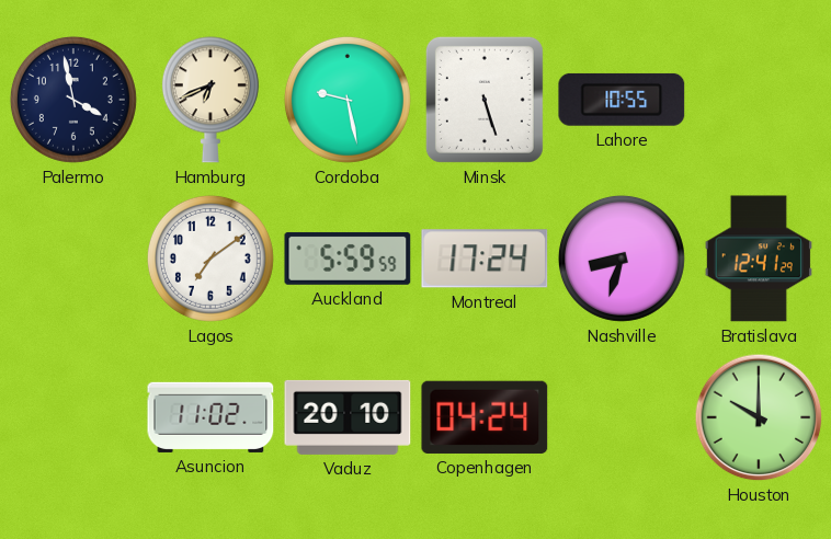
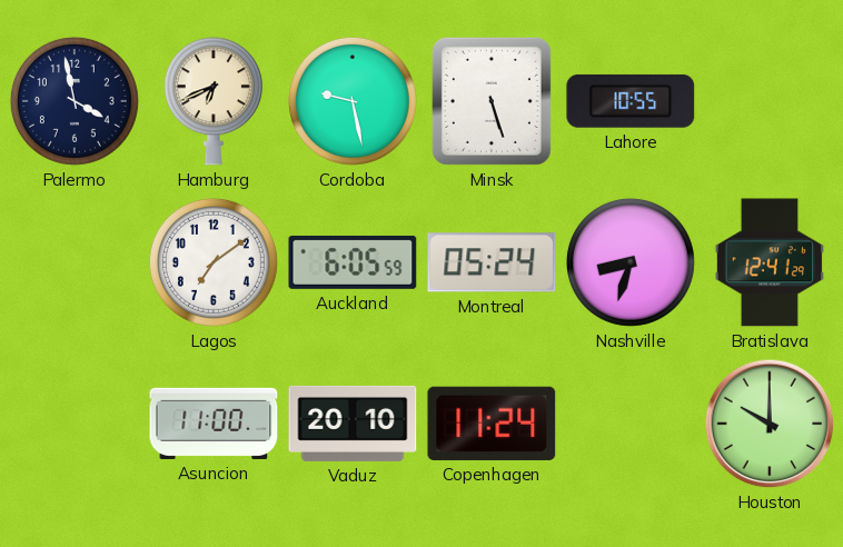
Auckland: 5:59 -> 6:05 (353, 262)
Montreal: 17:24 -> 05:24 (492, 262)
Asuncion: 11:02 -> 11:00 (214, 424)
Copenhagen: 04:24 -> 11:24 (492, 424)
